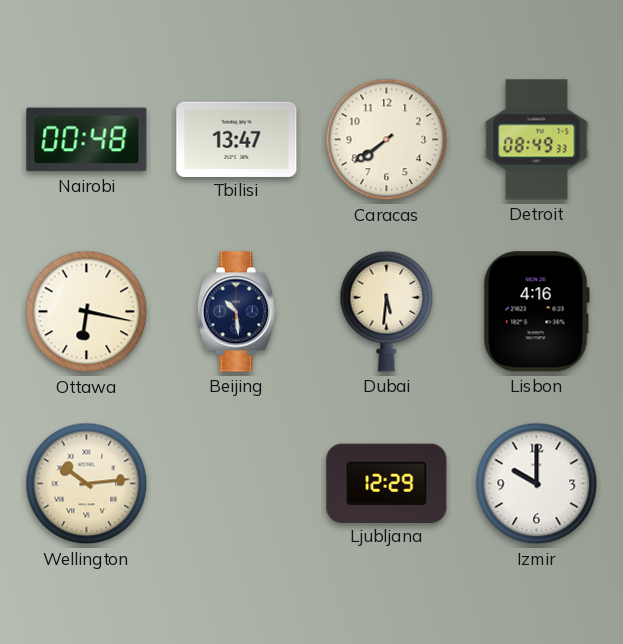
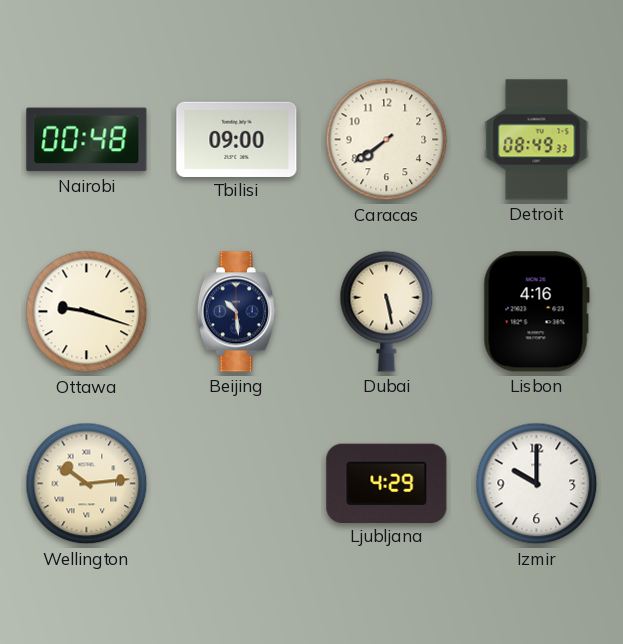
Tbilisi: 13:47 -> 09:00 (237, 139)
Ottawa: 6:17 -> 9:18 (87, 312)
Dubai: 5:31 -> 5:28 (387, 311)
Ljubljana: 12:29 -> 4:29 (387, 483)
